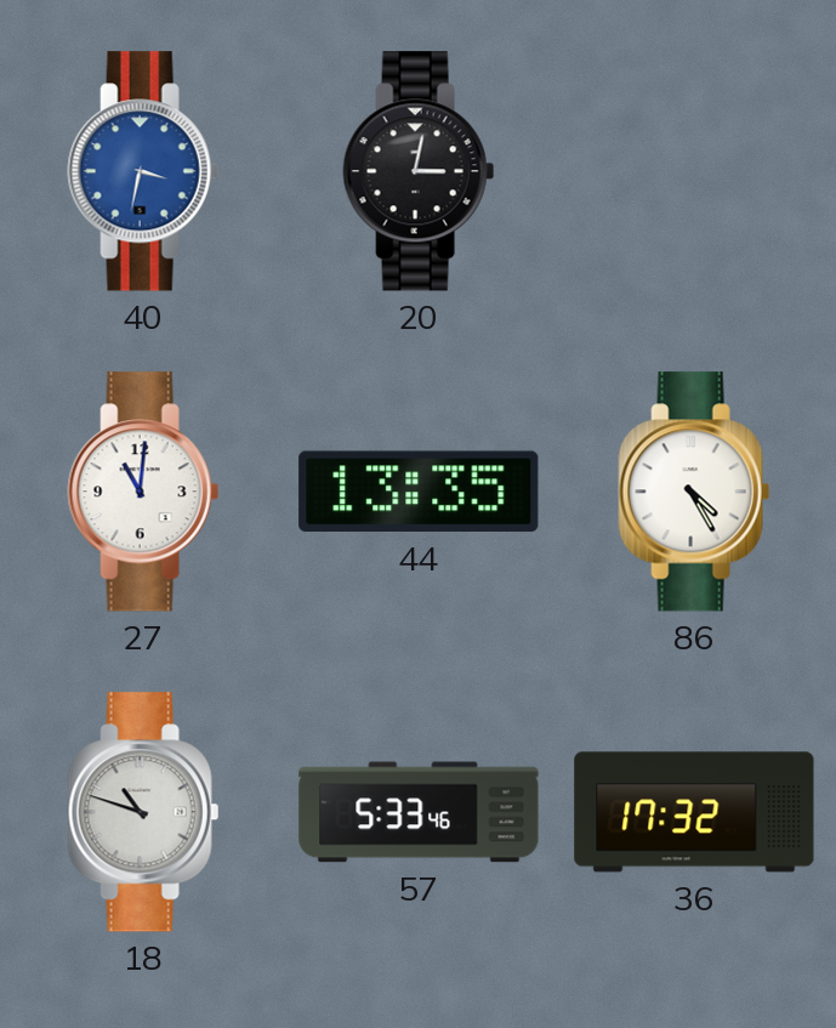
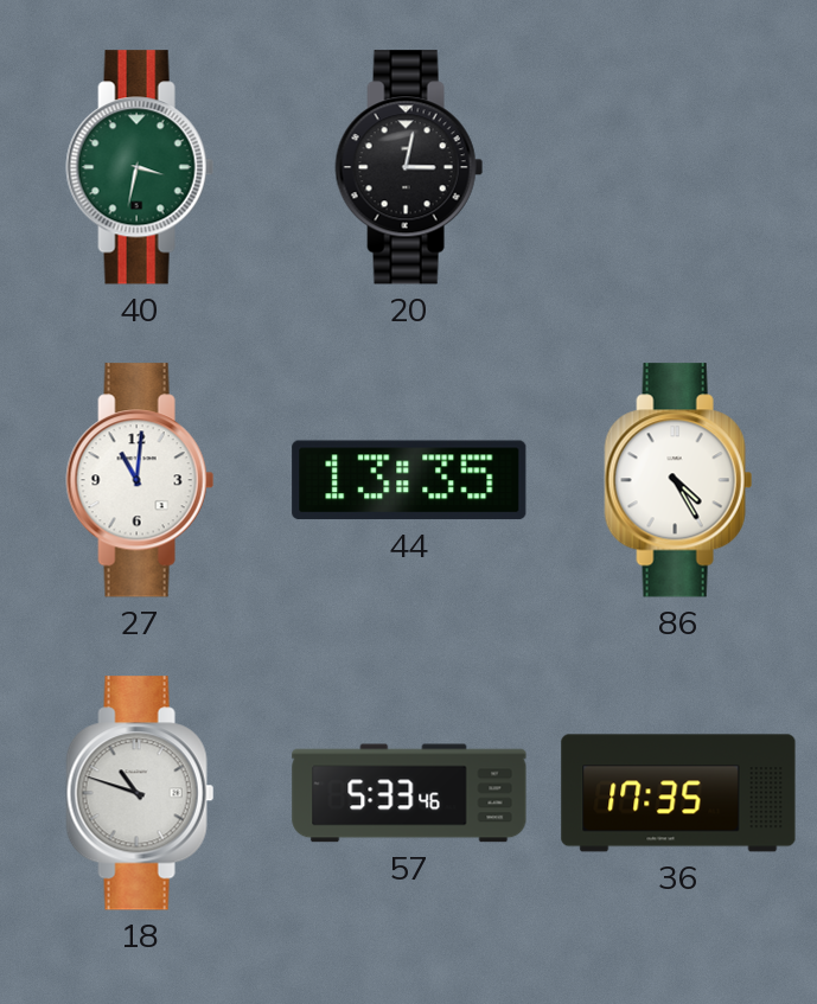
40 dial: blue -> green (140, 167)
36: 17:32 -> 17:35 (678, 793)
